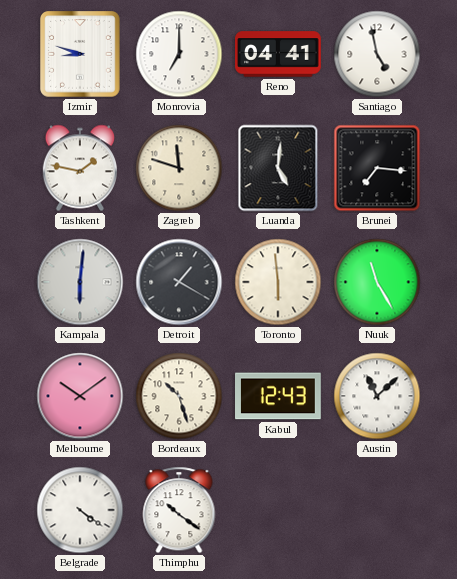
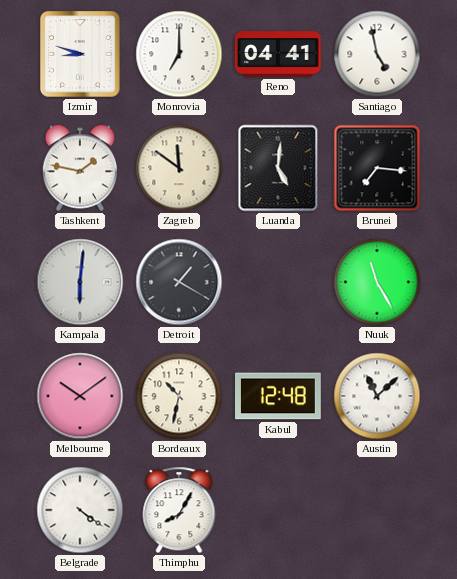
Zagreb: 11:48 -> 11:51 (179, 168)
Toronto: 5:59 -> none (278, 282)
Bordeaux: 10:27 -> 10:32 (179, 396)
Kabul: 12:43 -> 12:48 (279, 396)
Thimphu: 10:21 -> 8:05 (179, 510)
